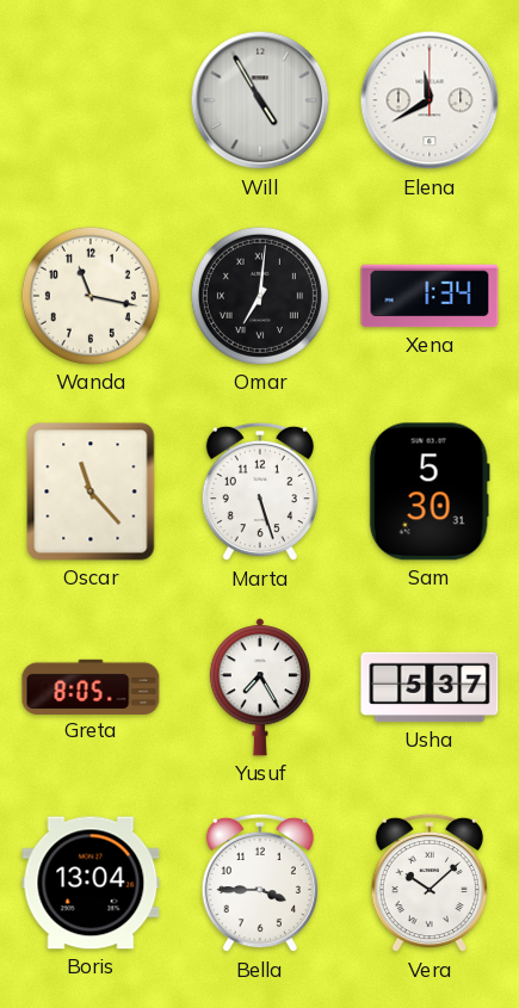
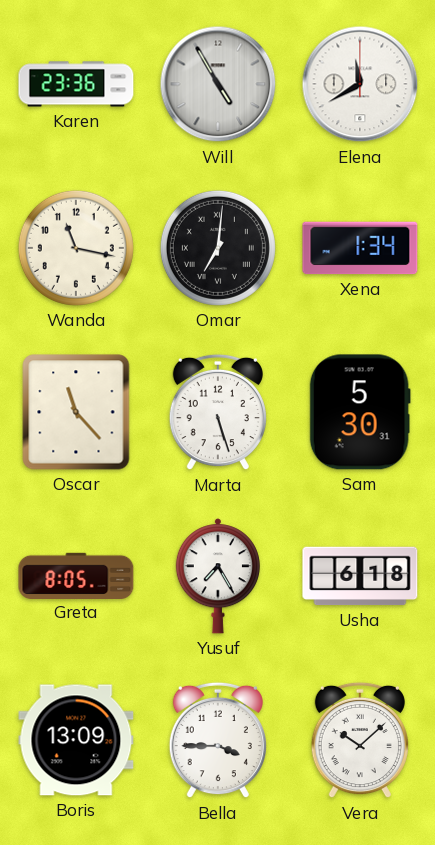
Karen: none -> 23:36 (76, 84)
Usha: 5:37 -> 6:18 (360, 576)
Boris: 13:04 -> 13:09 (76, 740)
